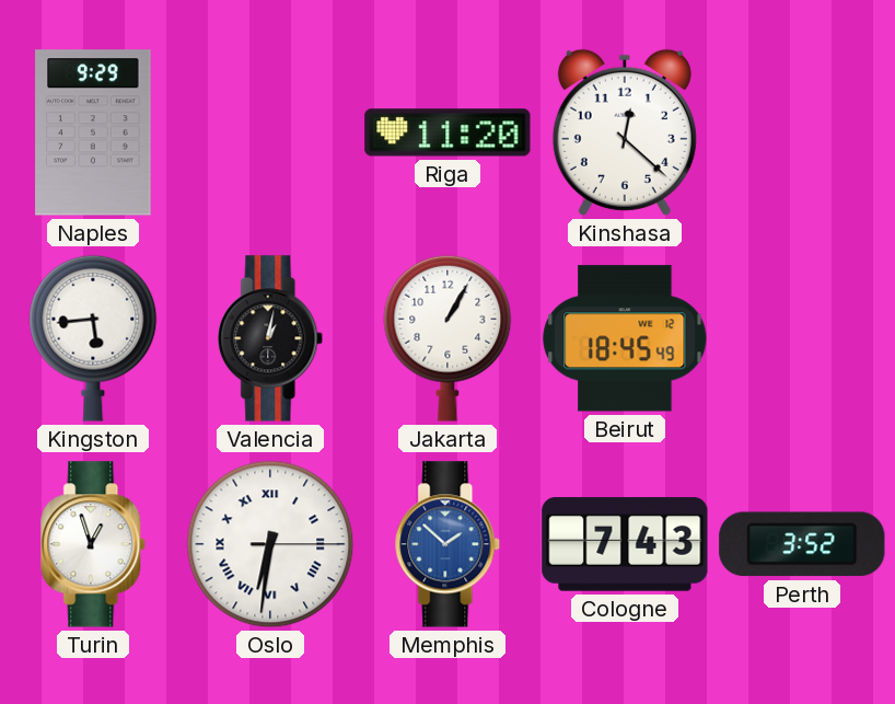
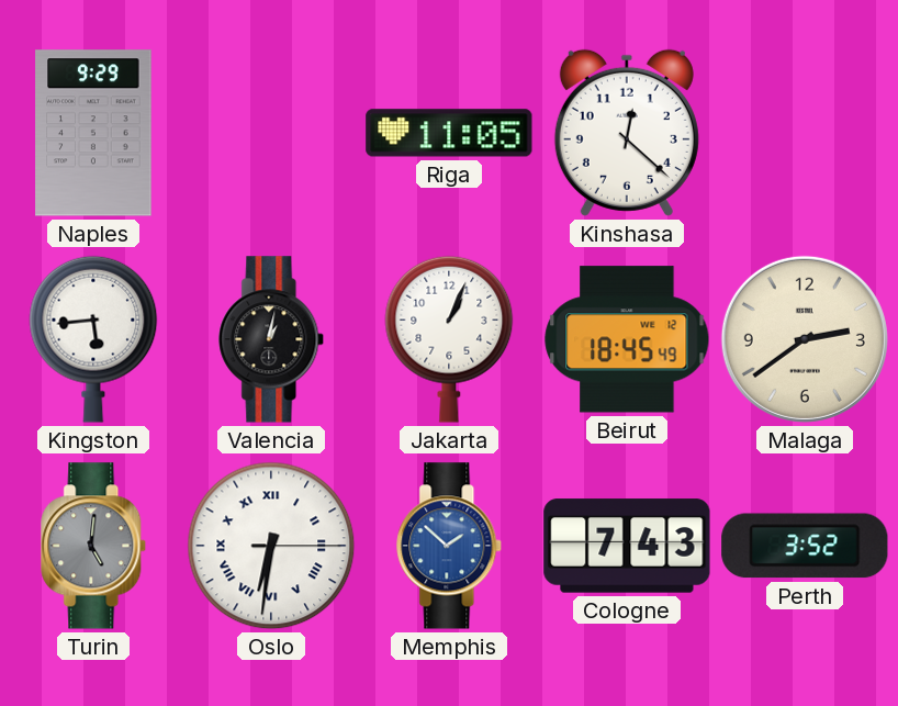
Riga: 11:20 -> 11:05 (449, 133)
Jakarta: 1:05 -> 1:04 (449, 339)
Malaga: none -> 2:39 (805, 339)
Turin: 12:57 -> 5:01 (94, 546)
Turin dial: white -> grey (94, 546)
